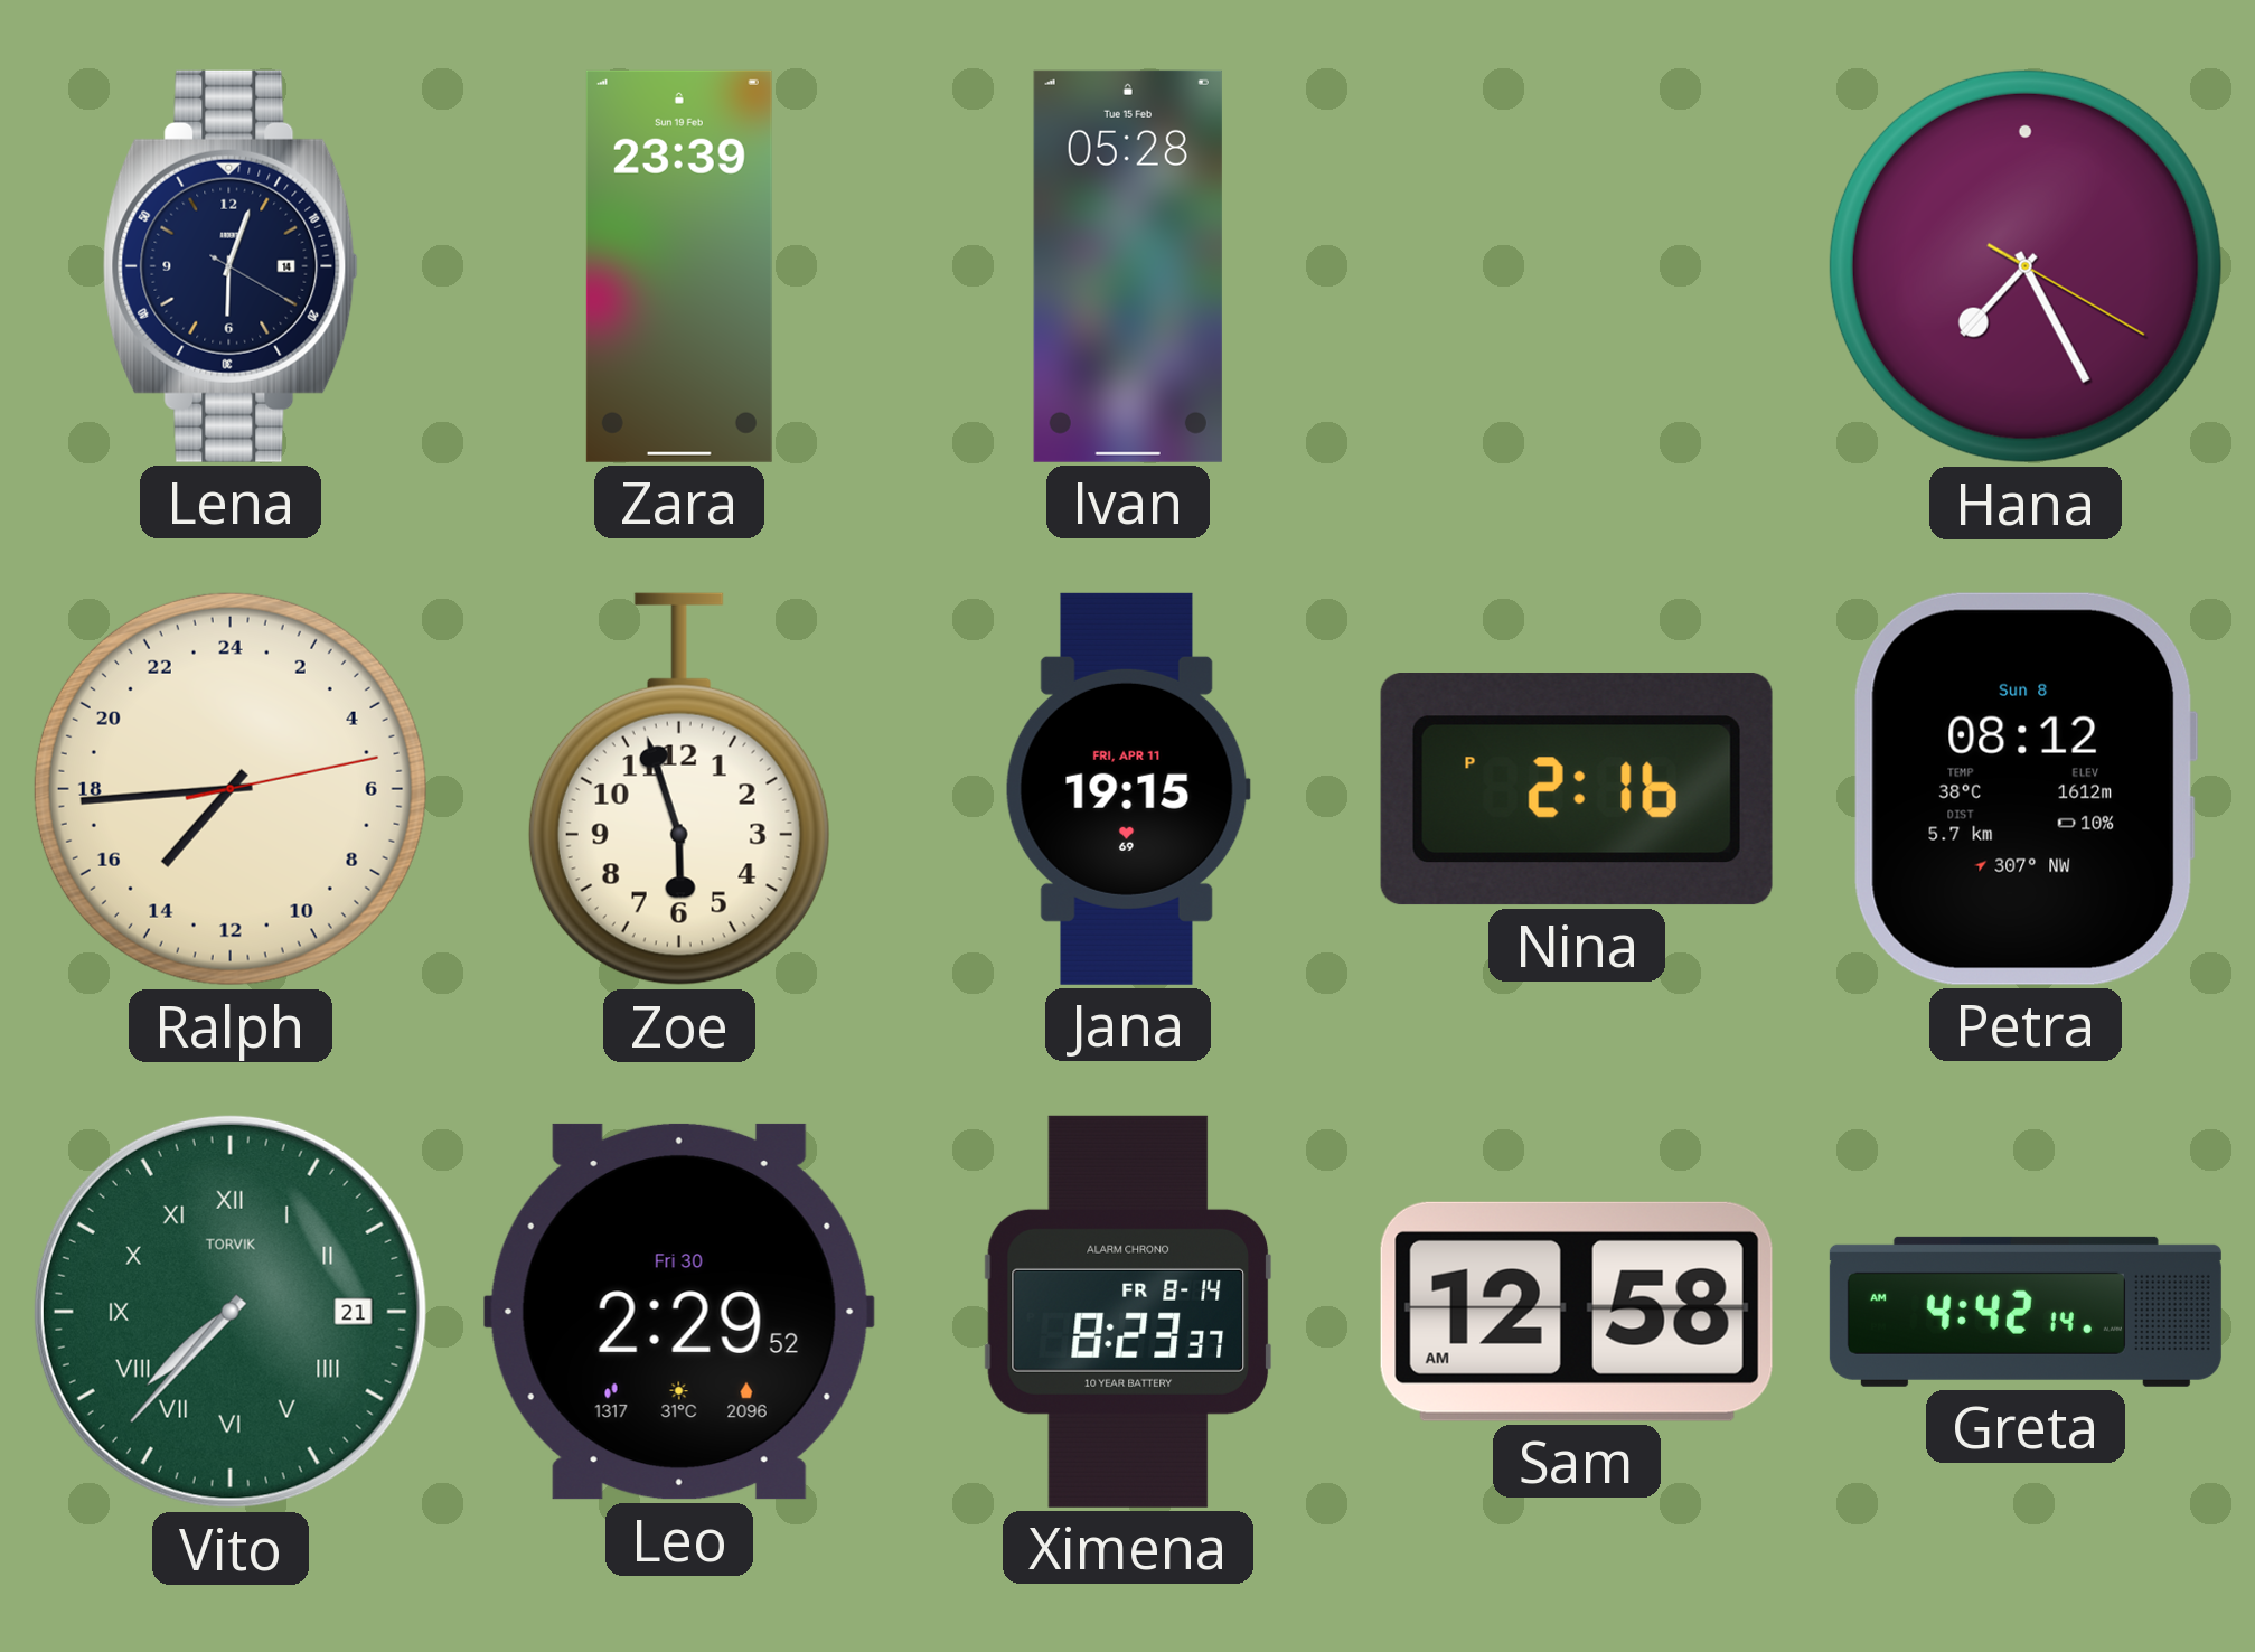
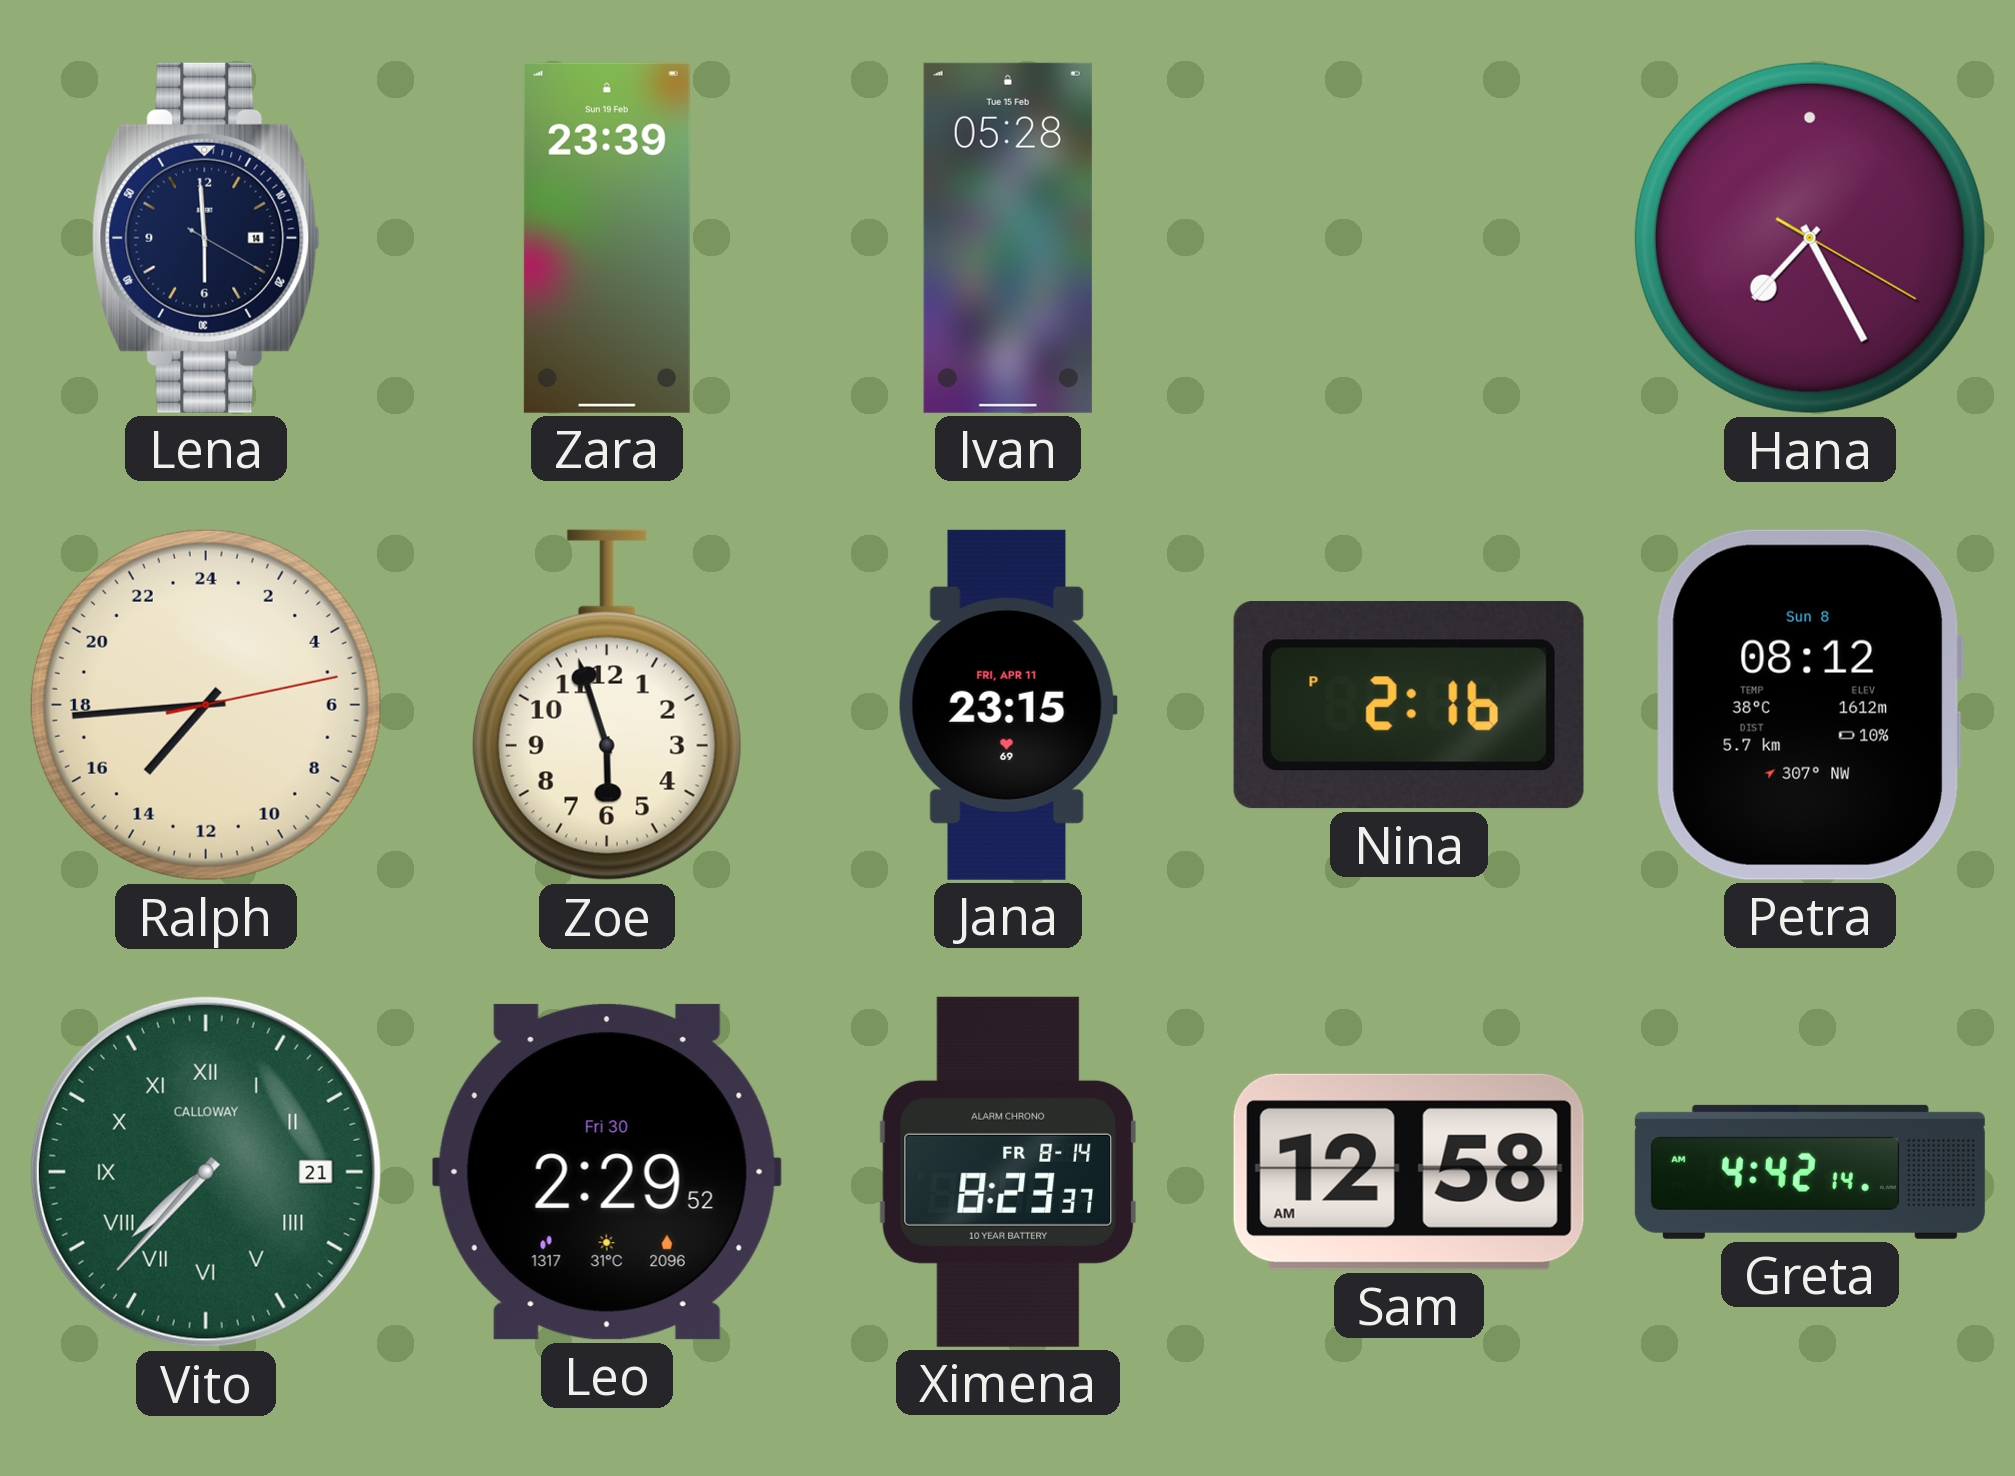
Lena: 6:03 -> 5:59 (206, 238)
Jana: 19:15 -> 23:15 (1008, 705)
Vito brand: TORVIK -> CALLOWAY (206, 1172)
